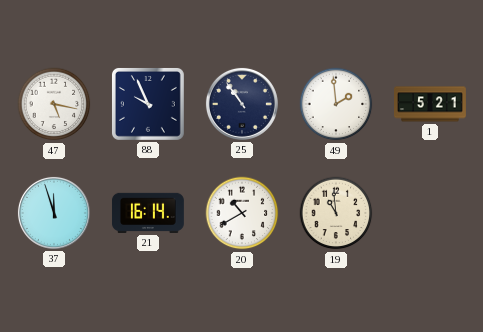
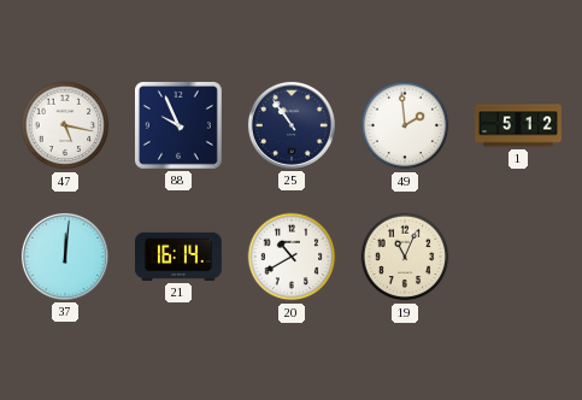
1: 5:21 -> 5:12 (519, 125)
37: 11:57 -> 12:01 (65, 257)
19: 10:59 -> 11:04 (405, 257)
